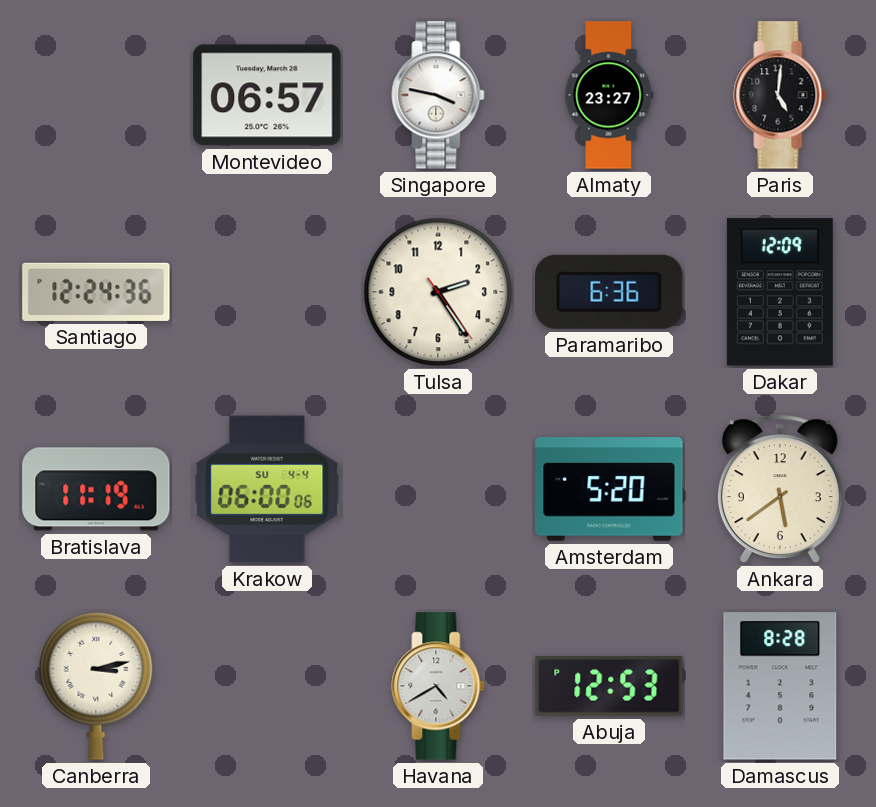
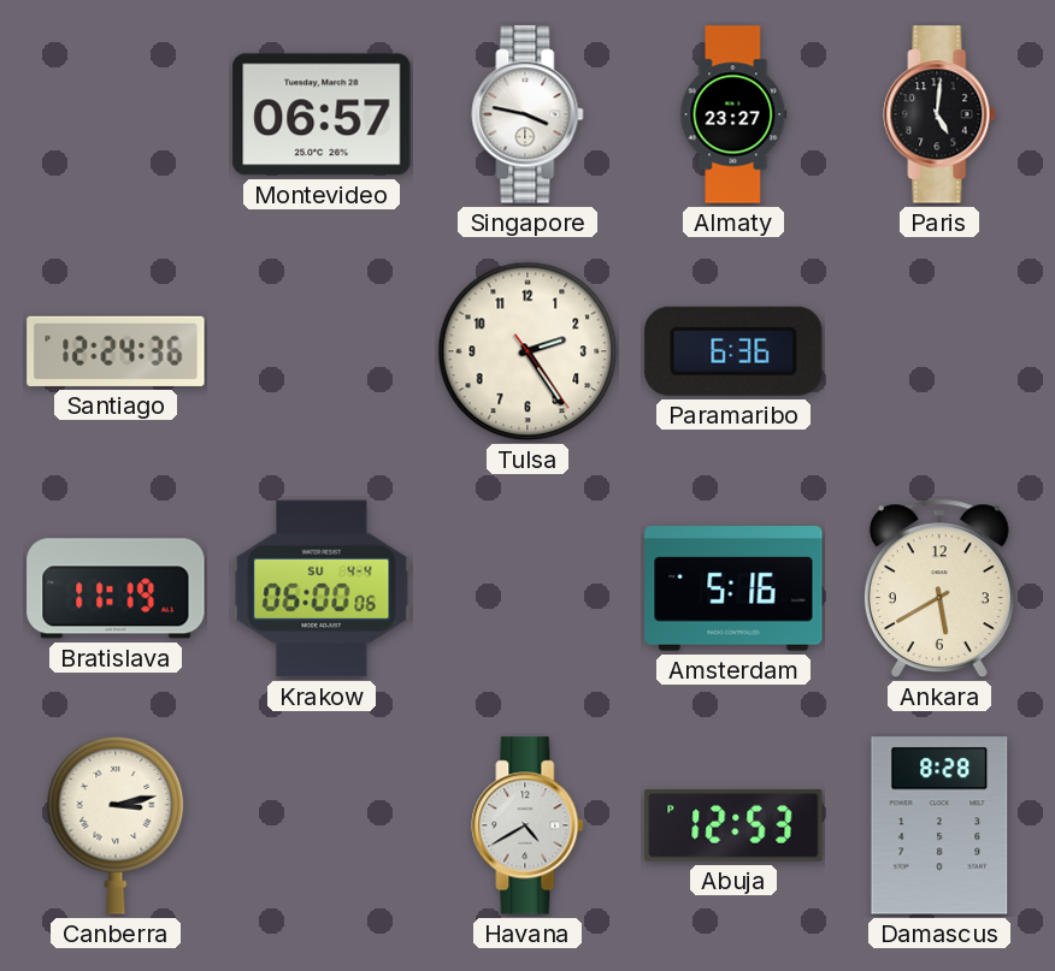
Dakar: 12:09 -> none (780, 292)
Amsterdam: 5:20 -> 5:16 (733, 588)
Ankara: 5:39 -> 5:40 (939, 588)
